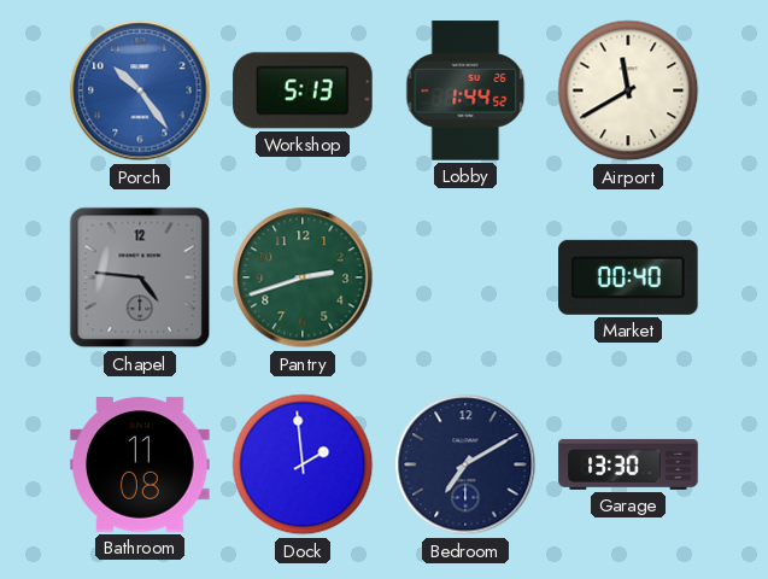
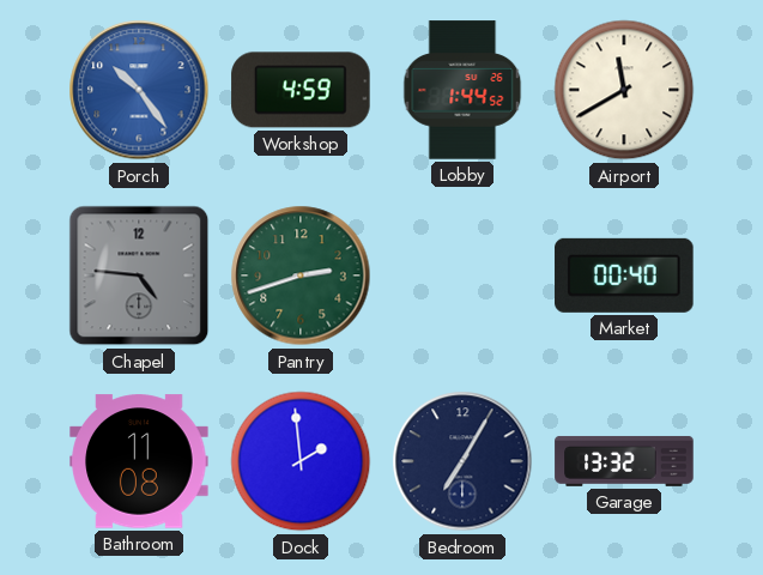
Workshop: 5:13 -> 4:59 (301, 90)
Bedroom: 7:10 -> 7:05 (462, 461)
Garage: 13:30 -> 13:32 (624, 461)
